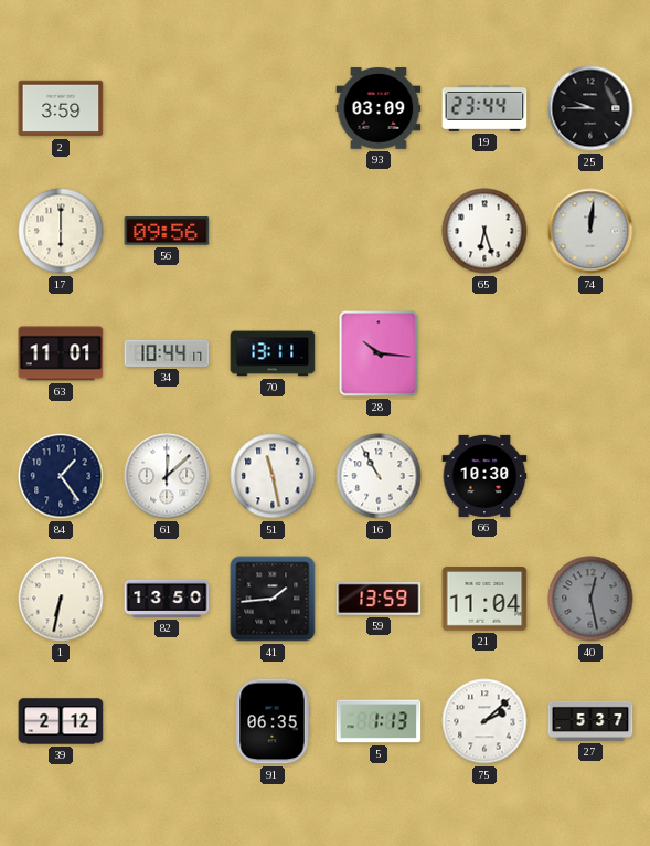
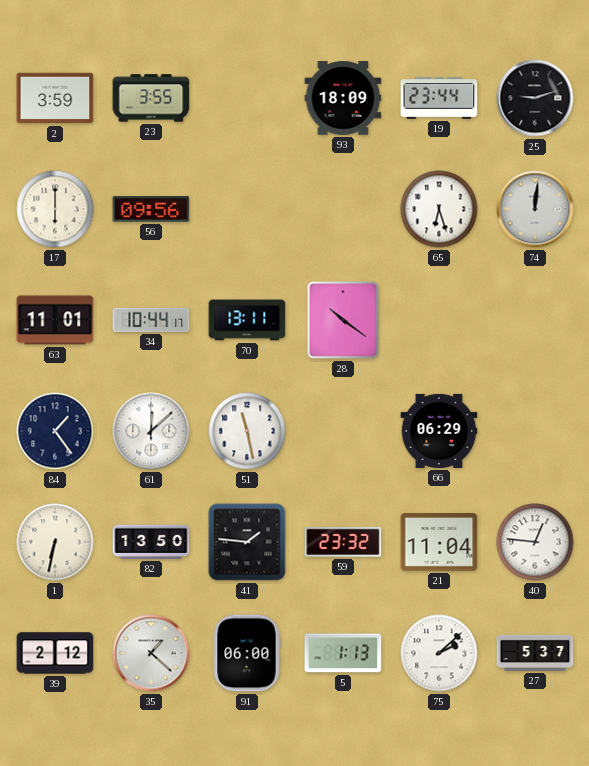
23: none -> 3:55 (151, 98)
93: 03:09 -> 18:09 (343, 98)
25: 9:45 -> 9:12 (535, 98)
28: 10:16 -> 10:21 (343, 320)
16: 10:55 -> none (379, 476)
66: 10:30 -> 06:29 (439, 431)
41: 1:44 -> 1:46 (247, 542)
59: 13:59 -> 23:32 (343, 542)
40: 12:28 -> 12:46 (535, 542)
40 dial: grey -> white (535, 542)
35: none -> 1:22 (151, 653)
91: 06:35 -> 06:00 (247, 653)
